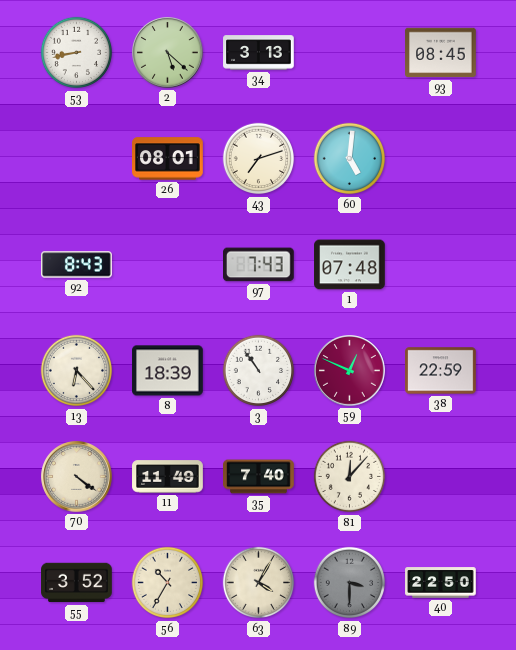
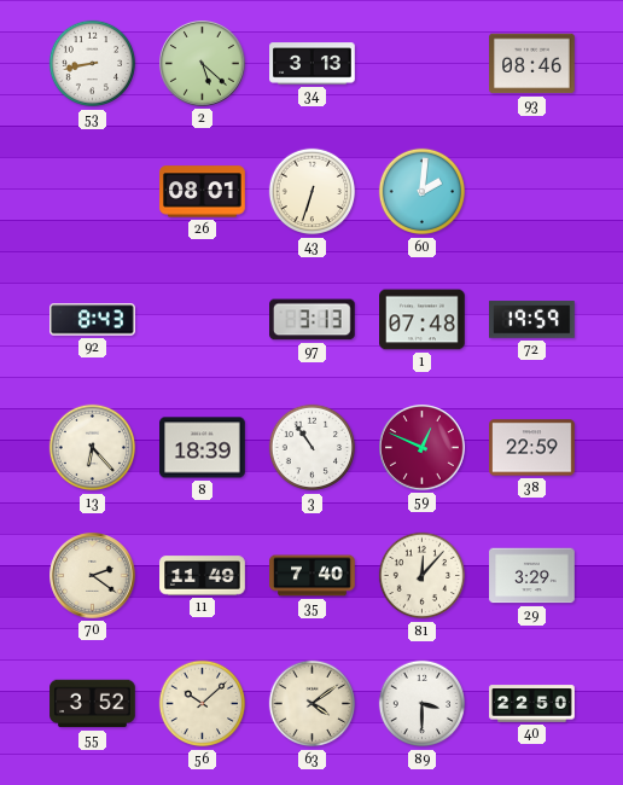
93: 08:45 -> 08:46 (532, 64)
43: 7:12 -> 6:33 (313, 192)
60: 5:01 -> 2:01 (423, 192)
97: 7:43 -> 3:13 (313, 320)
72: none -> 19:59 (532, 320)
70: 4:21 -> 2:21 (93, 576)
29: none -> 3:29 (532, 576)
56: 10:35 -> 10:08 (203, 704)
63: 4:05 -> 4:09 (313, 704)
89 dial: grey -> white (423, 704)
